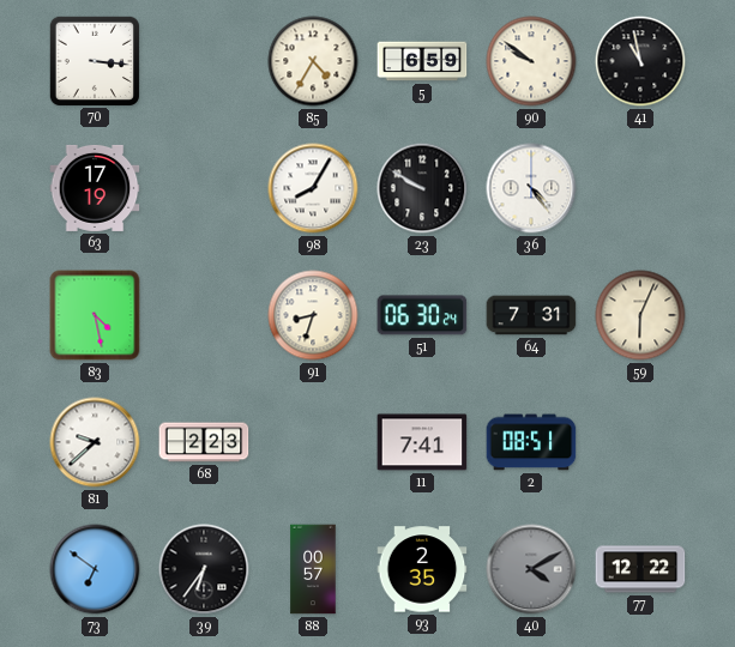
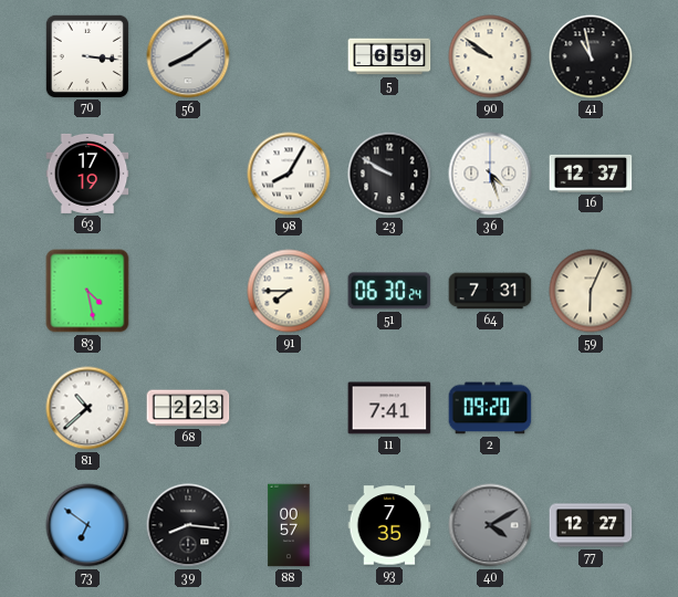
56: none -> 8:09 (188, 56)
85: 4:35 -> none (313, 61)
36: 4:24 -> 4:27 (490, 174)
16: none -> 12:37 (591, 174)
91: 8:33 -> 7:45 (289, 291)
81: 9:38 -> 10:38 (87, 408)
2: 08:51 -> 09:20 (490, 408)
39: 6:36 -> 8:16 (188, 525)
93: 2:35 -> 7:35 (389, 525)
77: 12:22 -> 12:27 (591, 525)
